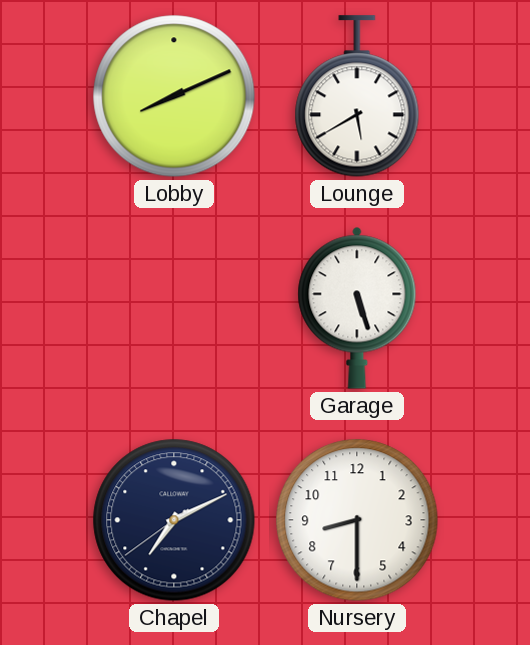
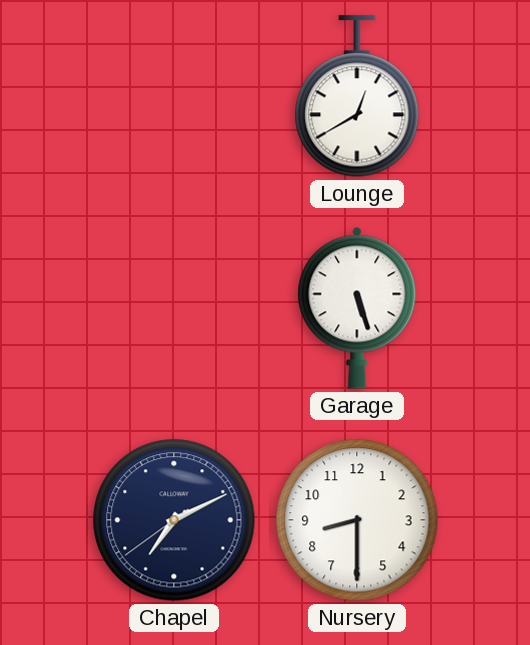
Lobby: 8:11 -> none (174, 96)
Lounge: 5:40 -> 12:40 (357, 96)
